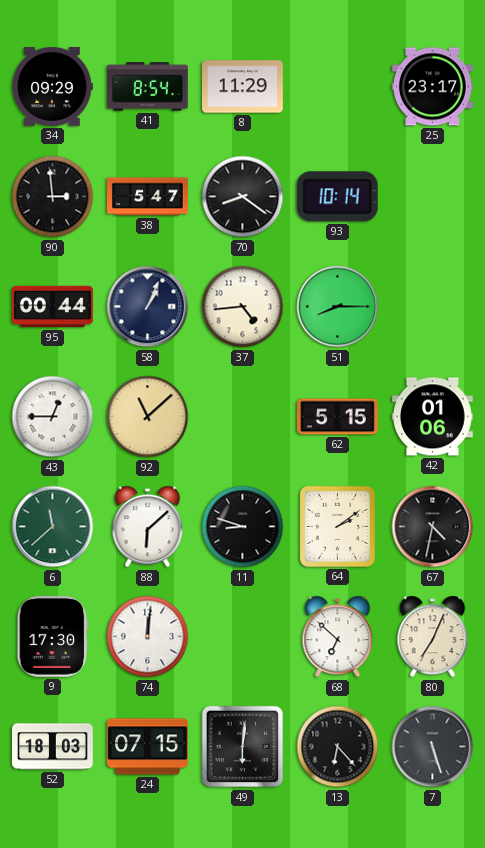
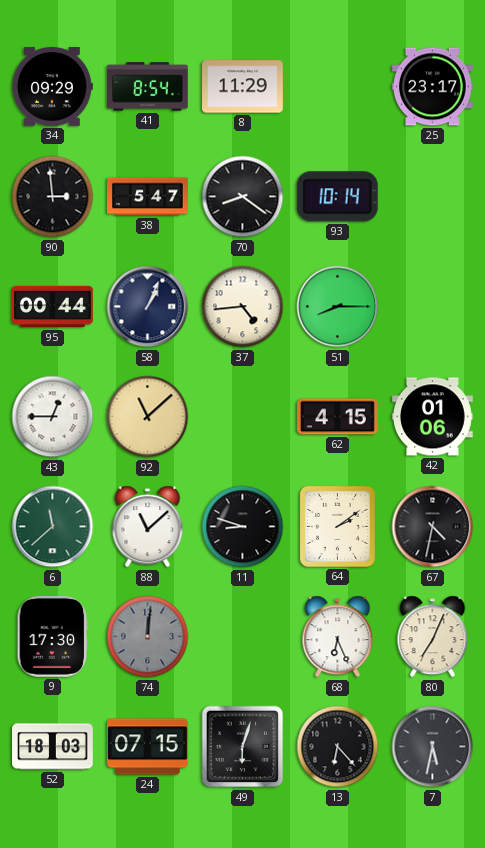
62: 5:15 -> 4:15 (338, 417)
88: 6:08 -> 11:08 (148, 527)
74 dial: white -> grey (148, 637)
68: 6:52 -> 6:26 (338, 637)
49: 6:01 -> 6:03 (243, 747)
7: 5:27 -> 5:32 (433, 747)
